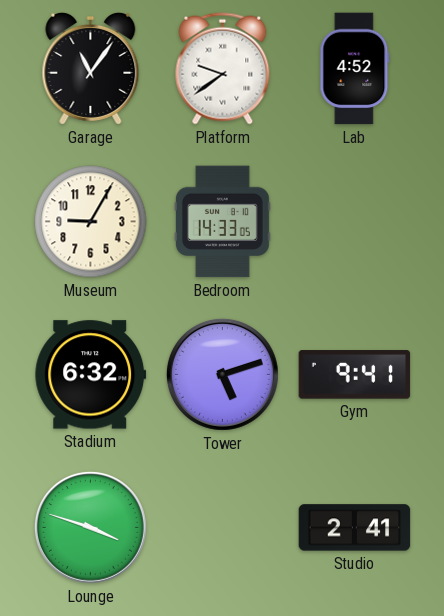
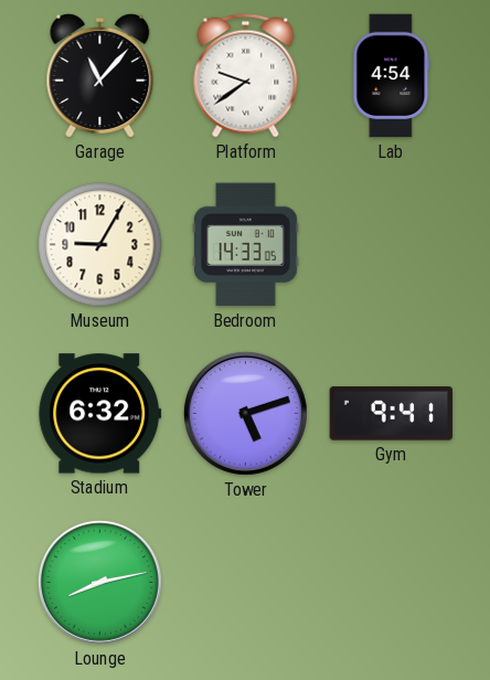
Garage: 11:06 -> 11:07 (100, 75)
Lab: 4:52 -> 4:54 (392, 76)
Lounge: 3:48 -> 8:13 (99, 582)
Studio: 2:41 -> none (355, 528)
